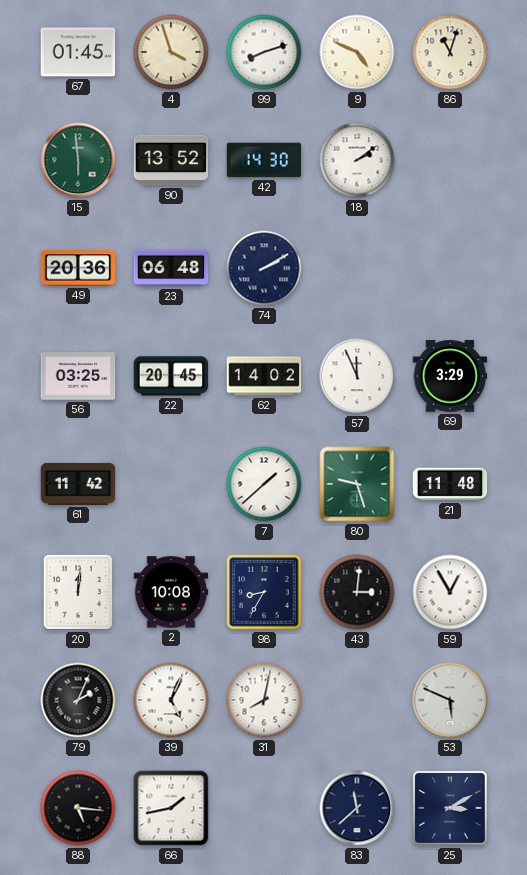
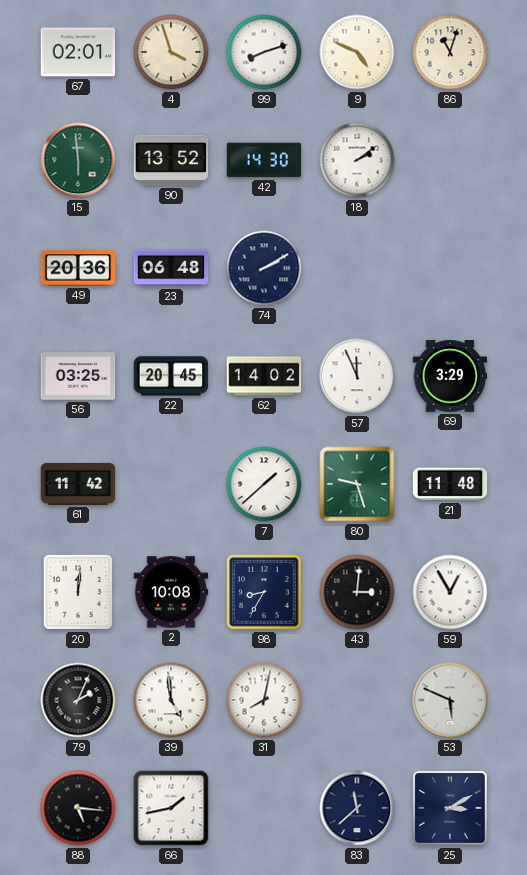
67: 01:45 -> 02:01 (78, 52)
39: 5:04 -> 4:59 (171, 700)
